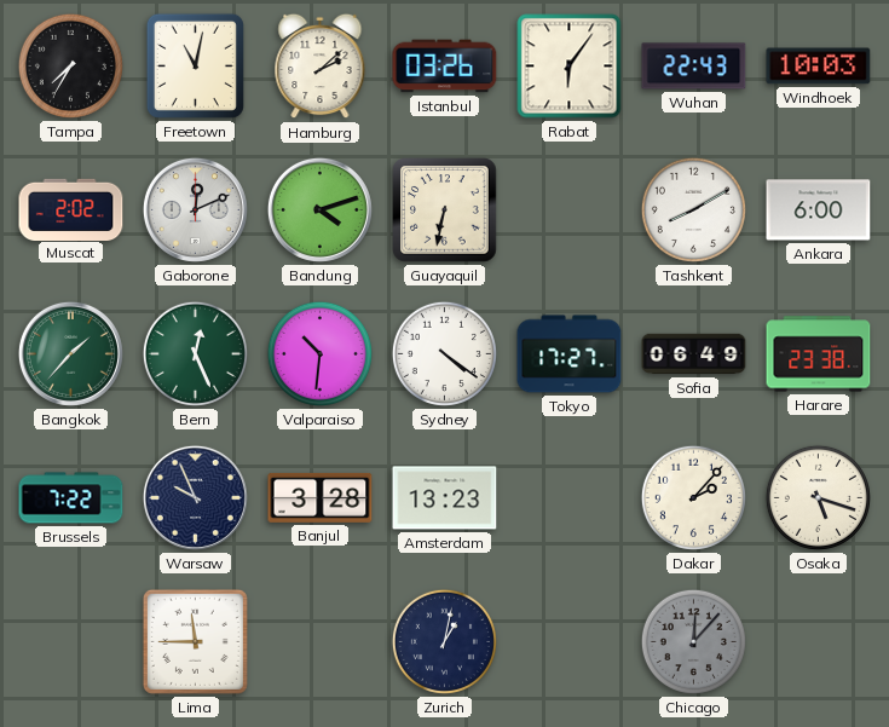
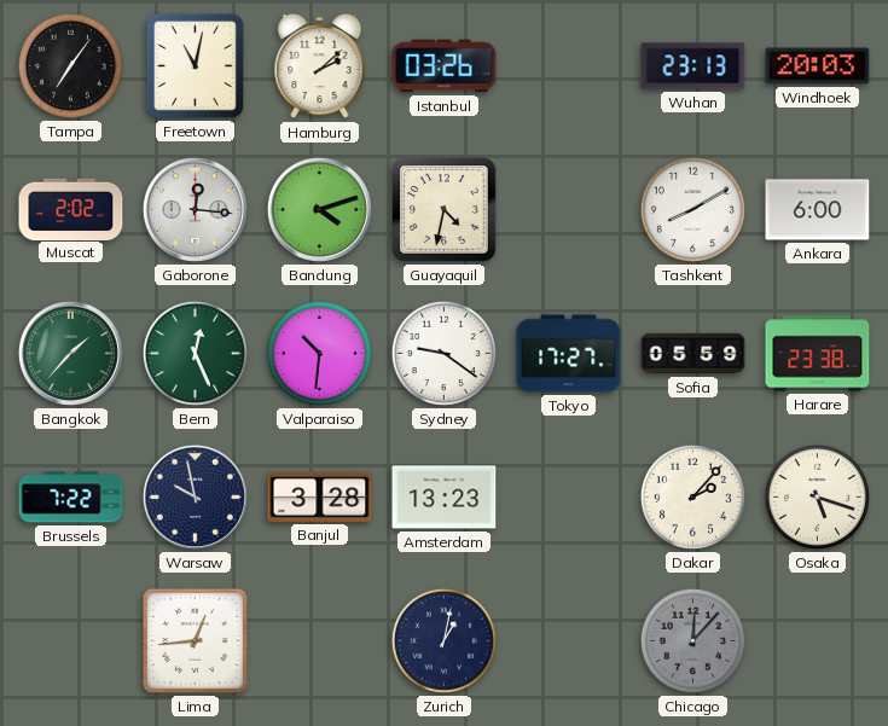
Tampa: 7:35 -> 7:06 (70, 65)
Rabat: 6:06 -> none (570, 67)
Wuhan: 22:43 -> 23:13 (693, 66)
Windhoek: 10:03 -> 20:03 (818, 66)
Gaborone: 12:11 -> 12:16 (195, 209)
Guayaquil: 6:32 -> 4:32 (445, 210)
Sydney: 4:21 -> 9:21 (443, 353)
Sofia: 06:49 -> 05:59 (693, 354)
Warsaw: 9:56 -> 9:58 (195, 496)
Lima: 11:45 -> 12:44 (195, 640)
